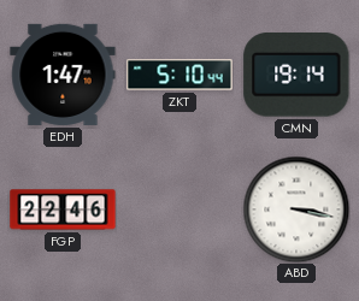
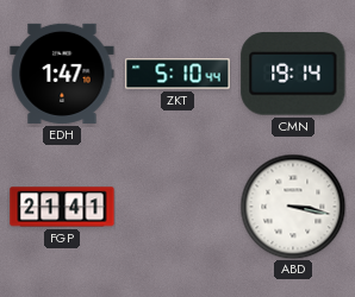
FGP: 22:46 -> 21:41 (62, 207)
